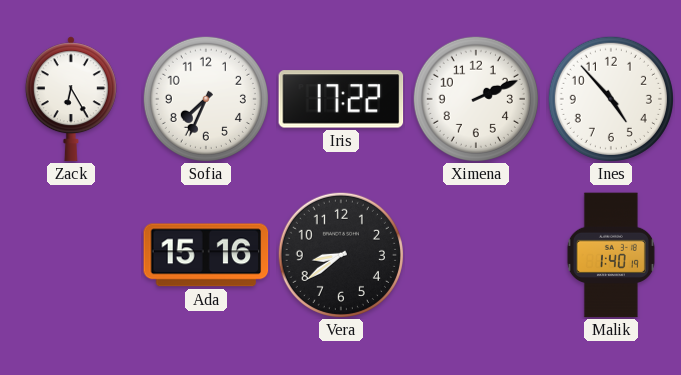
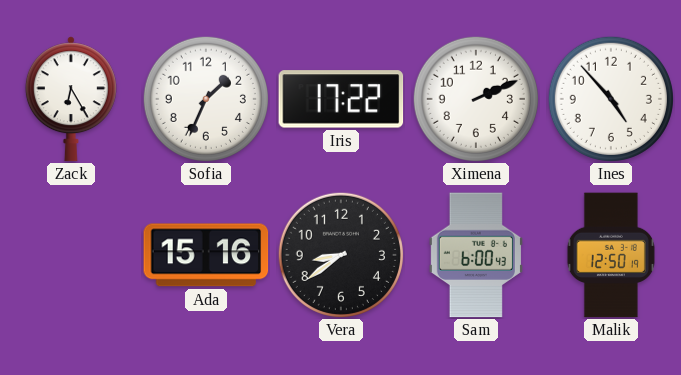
Sofia: 7:34 -> 1:34 (206, 99)
Sam: none -> 6:00 (476, 255)
Malik: 1:40 -> 12:50 (611, 255)
